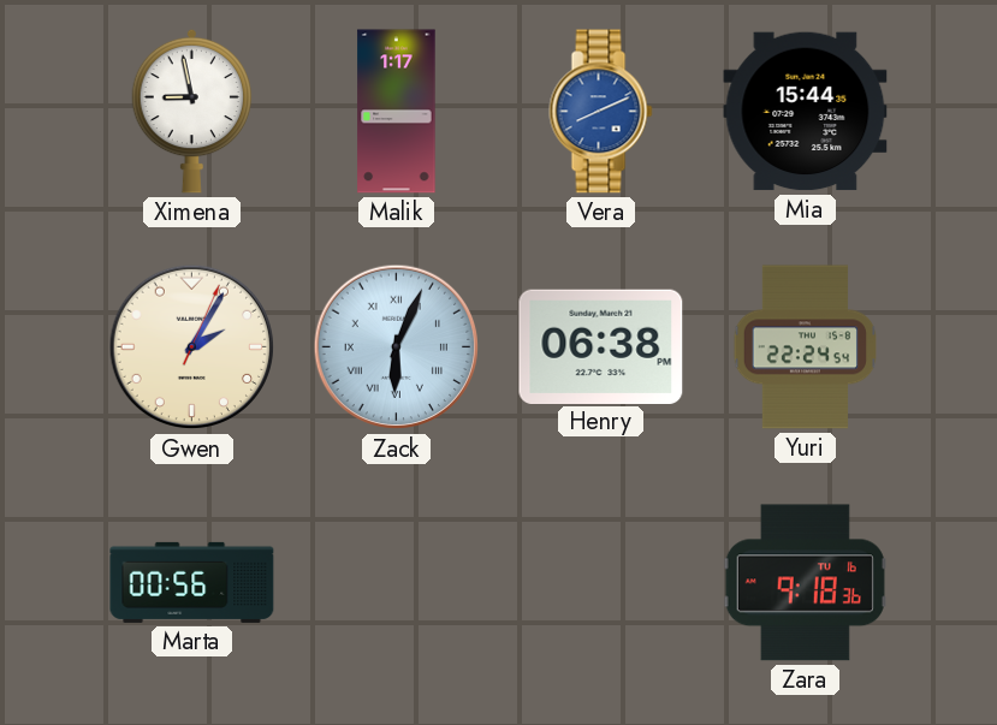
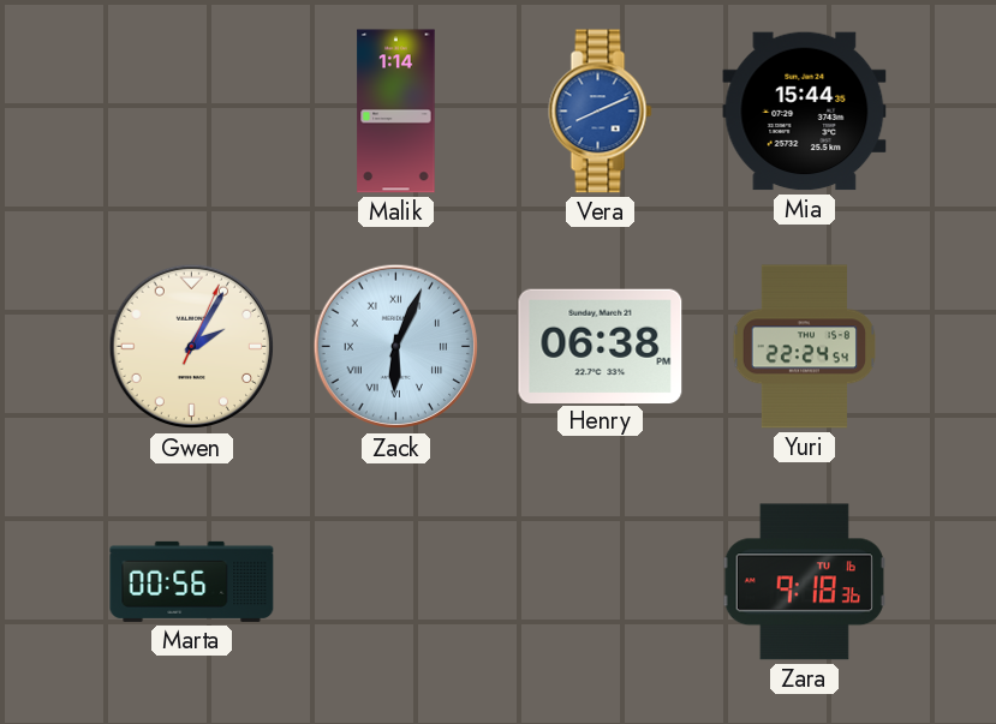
Ximena: 8:58 -> none (192, 111)
Malik: 1:17 -> 1:14 (396, 112)
